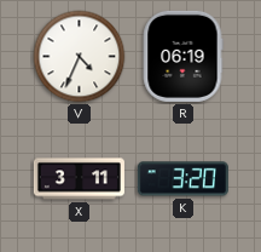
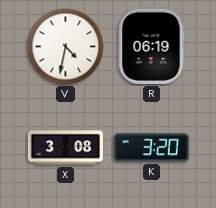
V: 4:34 -> 4:32 (66, 47)
X: 3:11 -> 3:08 (65, 148)
